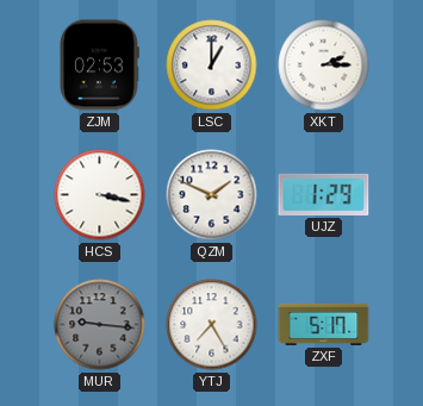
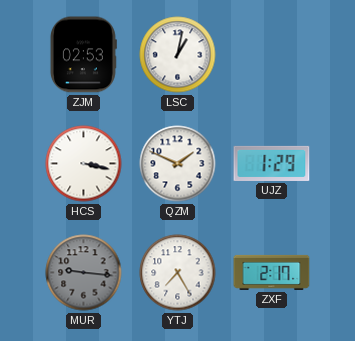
LSC: 1:00 -> 1:02 (178, 55)
XKT: 2:15 -> none (324, 65)
ZXF: 5:17 -> 2:17 (272, 272)
